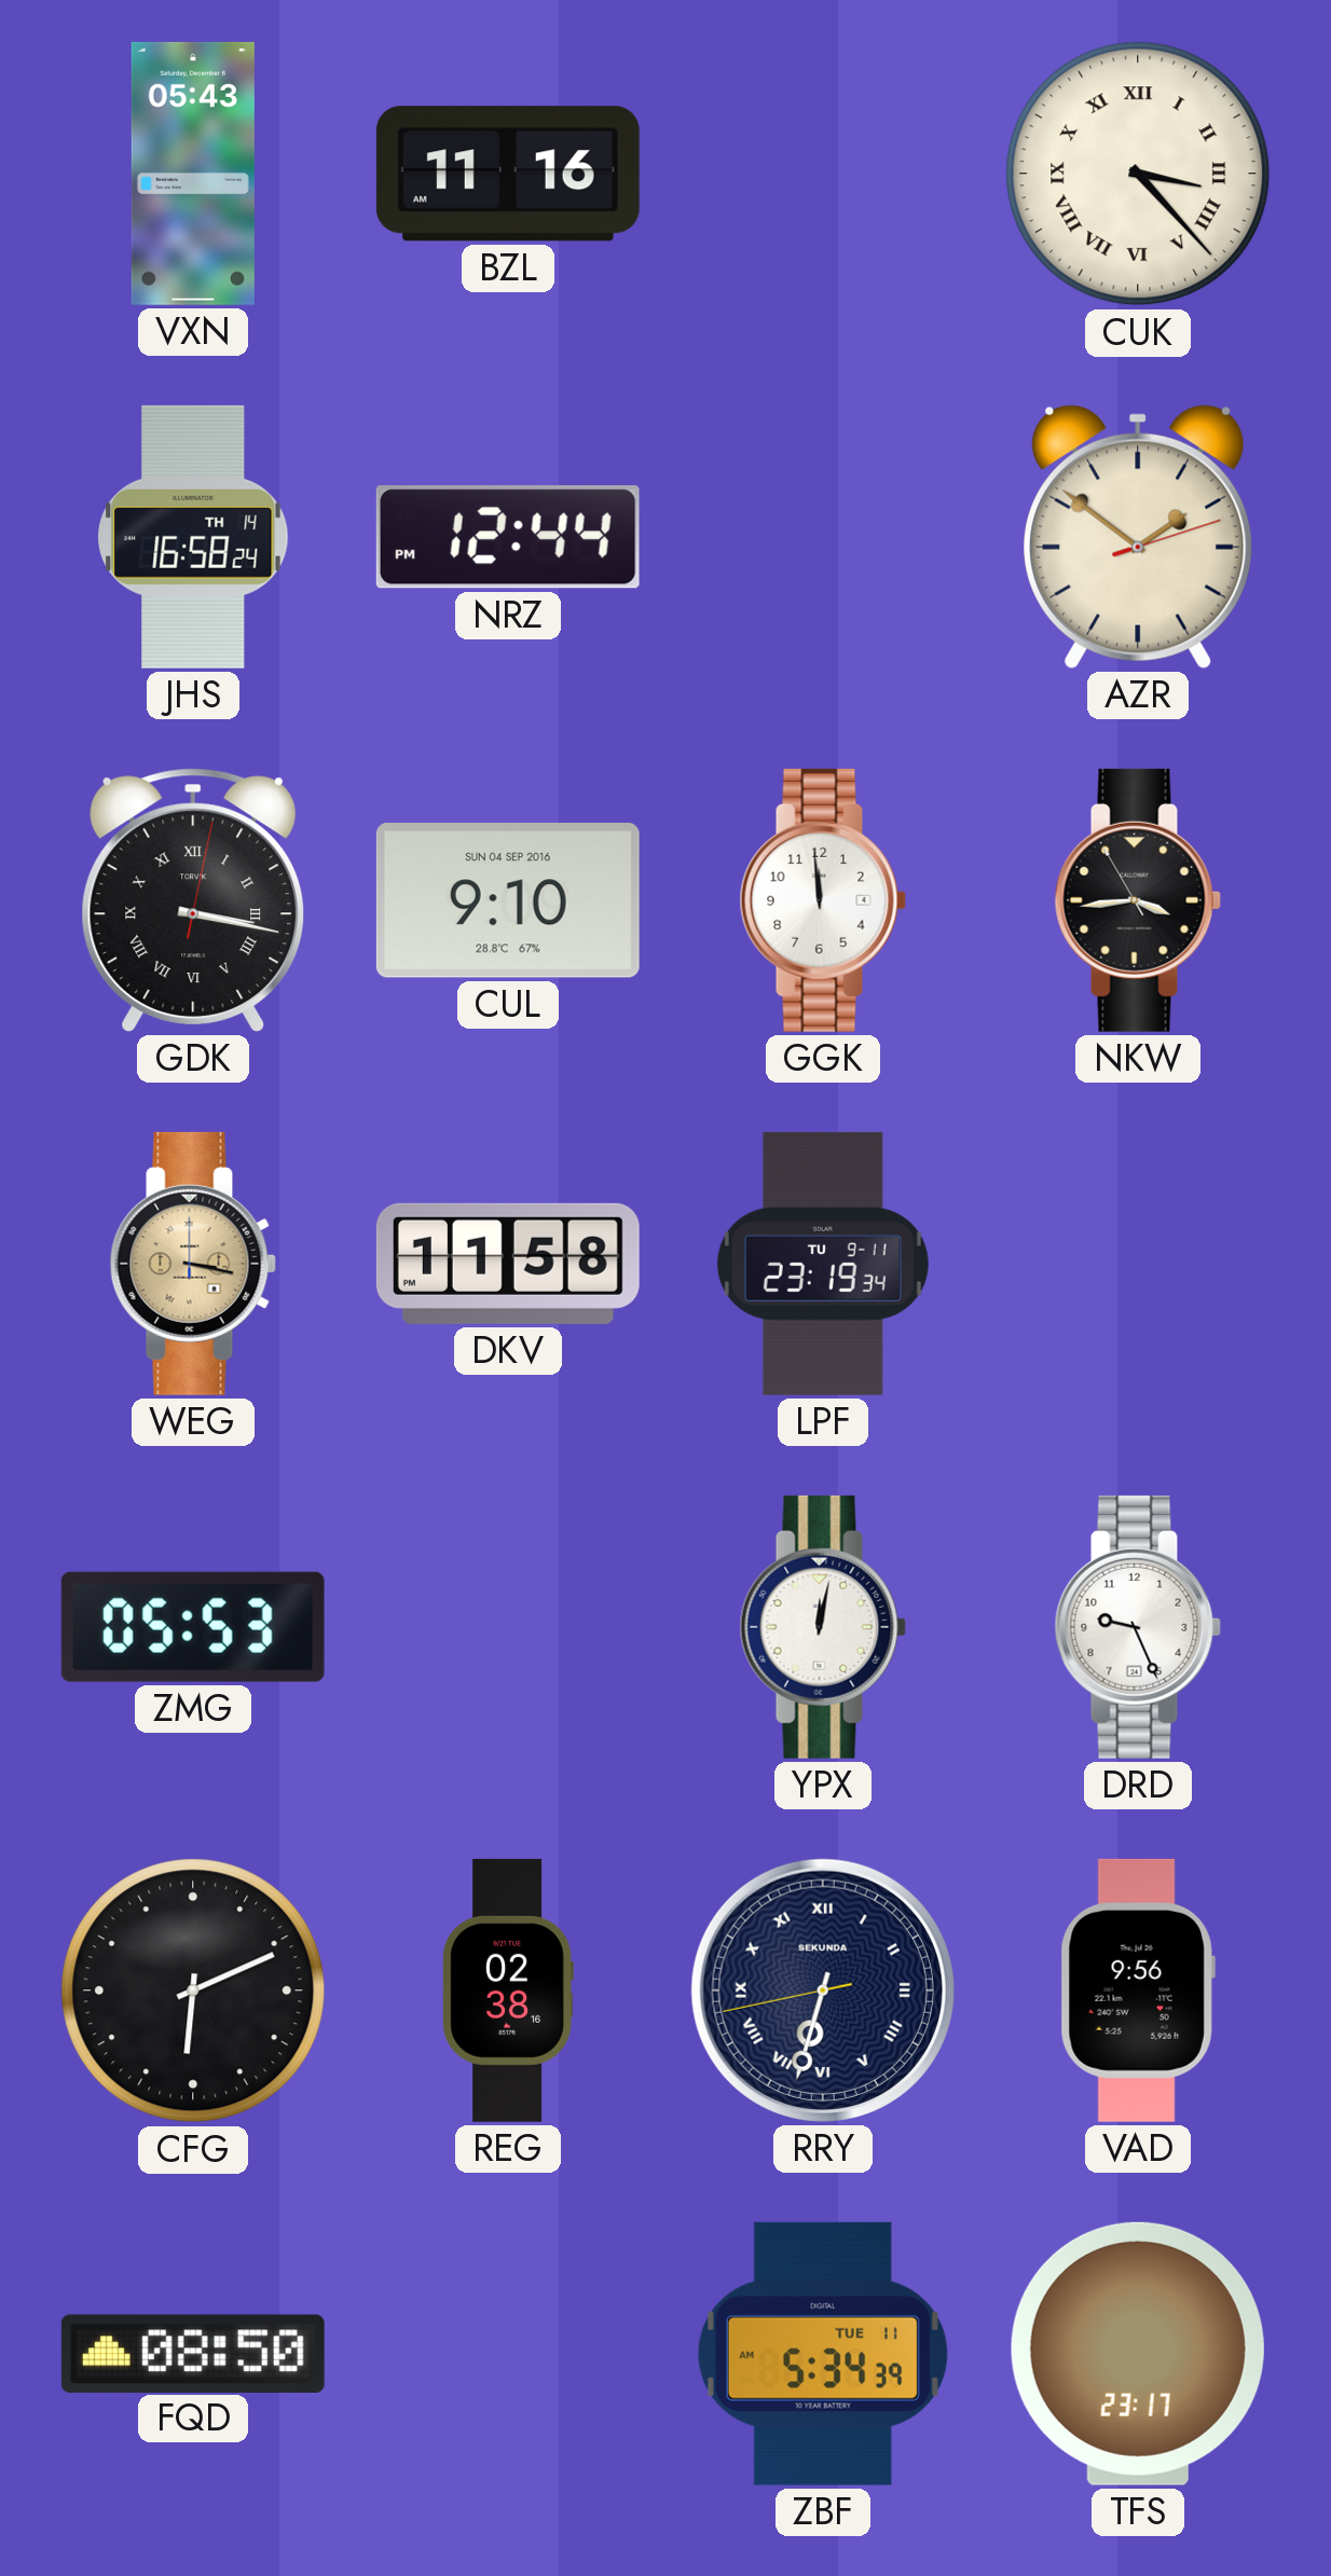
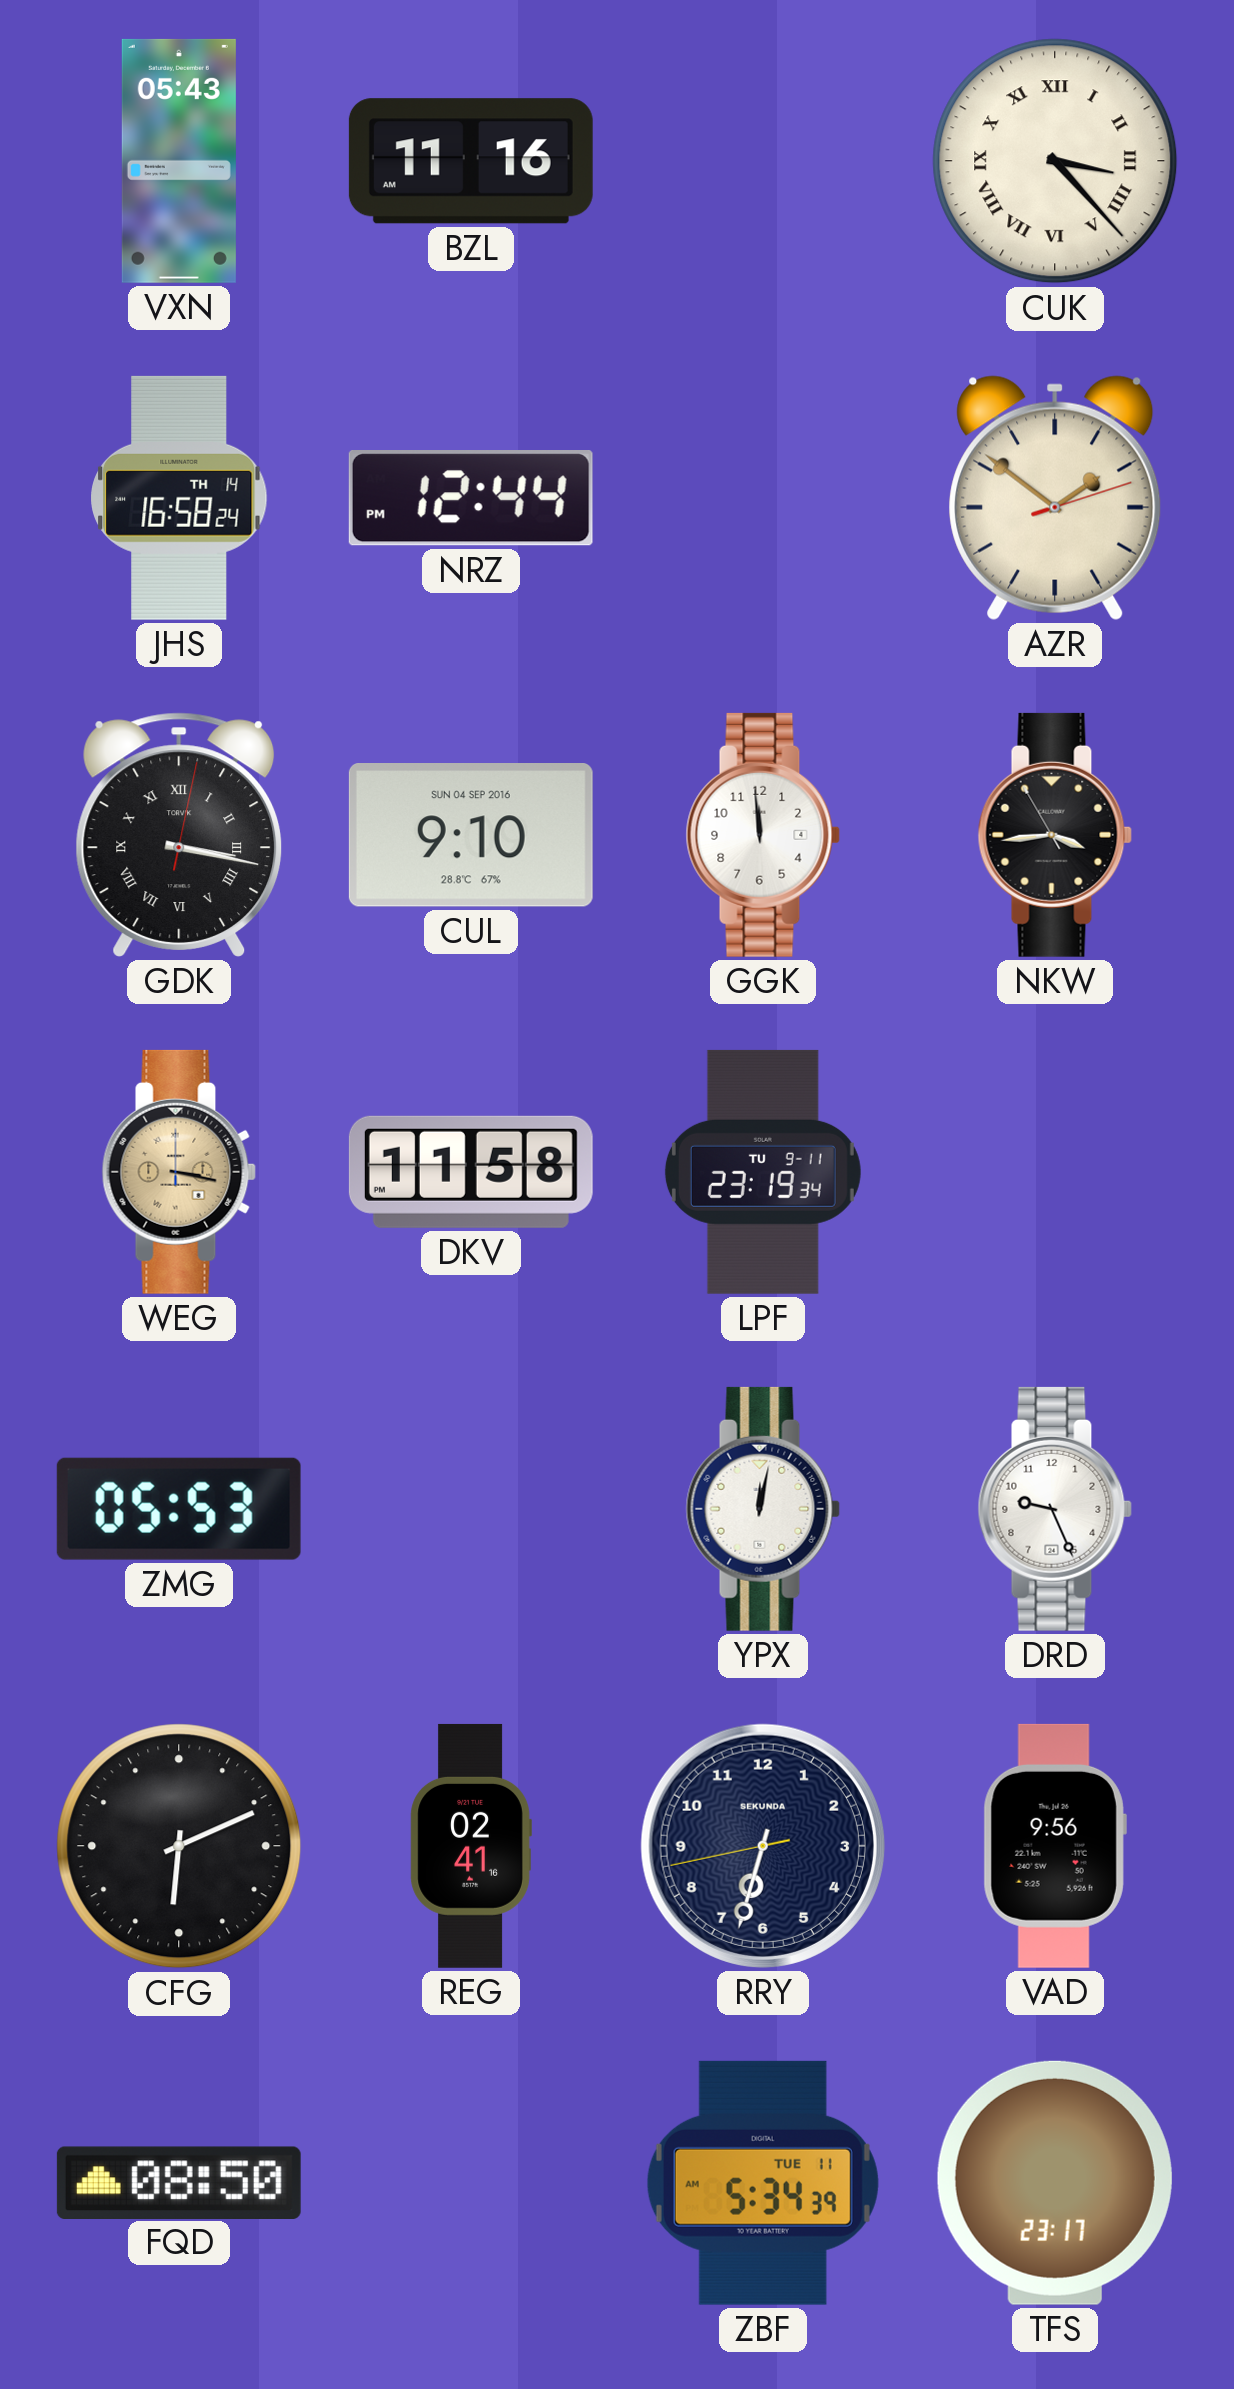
REG: 02:38 -> 02:41 (471, 1846)
RRY numerals: Roman -> Arabic (763, 1846)
